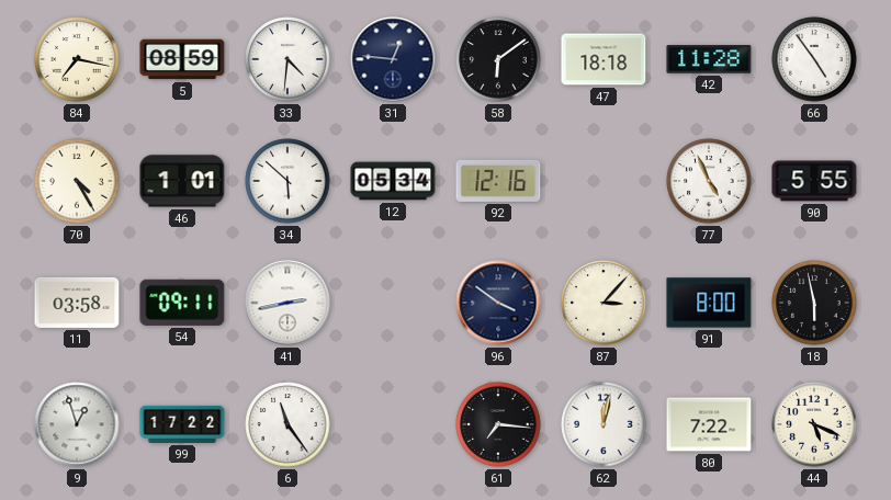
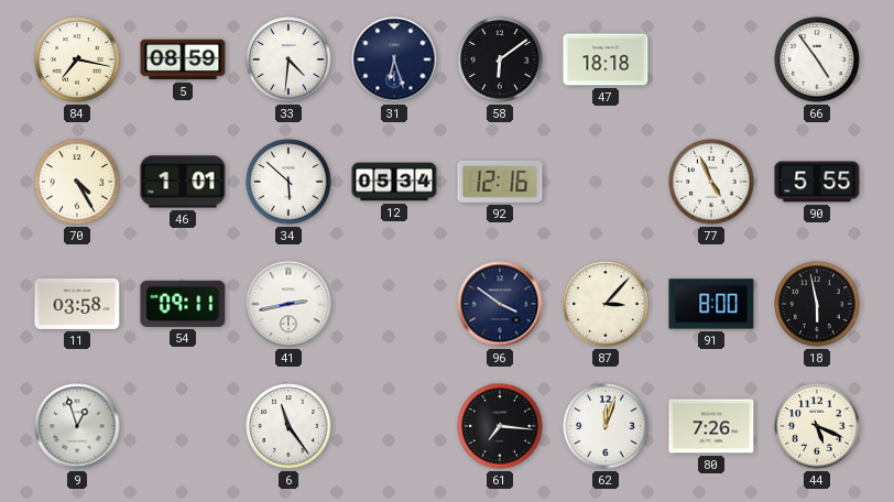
31: 12:46 -> 6:27 (394, 59)
42: 11:28 -> none (709, 59)
99: 17:22 -> none (182, 424)
62: 12:02 -> 12:03 (606, 426)
80: 7:22 -> 7:26 (711, 426)
